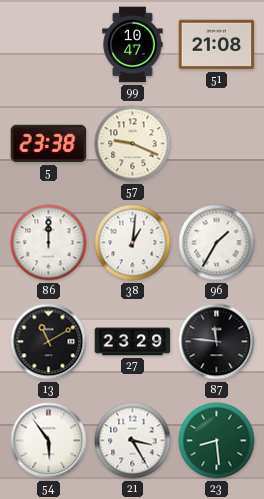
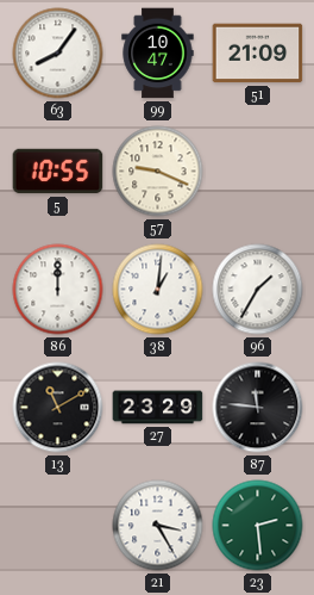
63: none -> 8:06 (58, 54)
51: 21:08 -> 21:09 (258, 54)
5: 23:38 -> 10:55 (58, 172)
54: 5:54 -> none (49, 441)
23: 8:29 -> 2:29 (258, 526)
